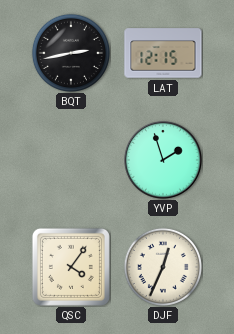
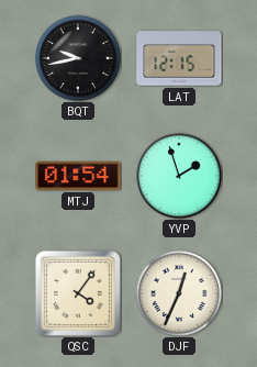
BQT: 2:43 -> 9:43 (78, 58)
MTJ: none -> 01:54 (78, 176)
